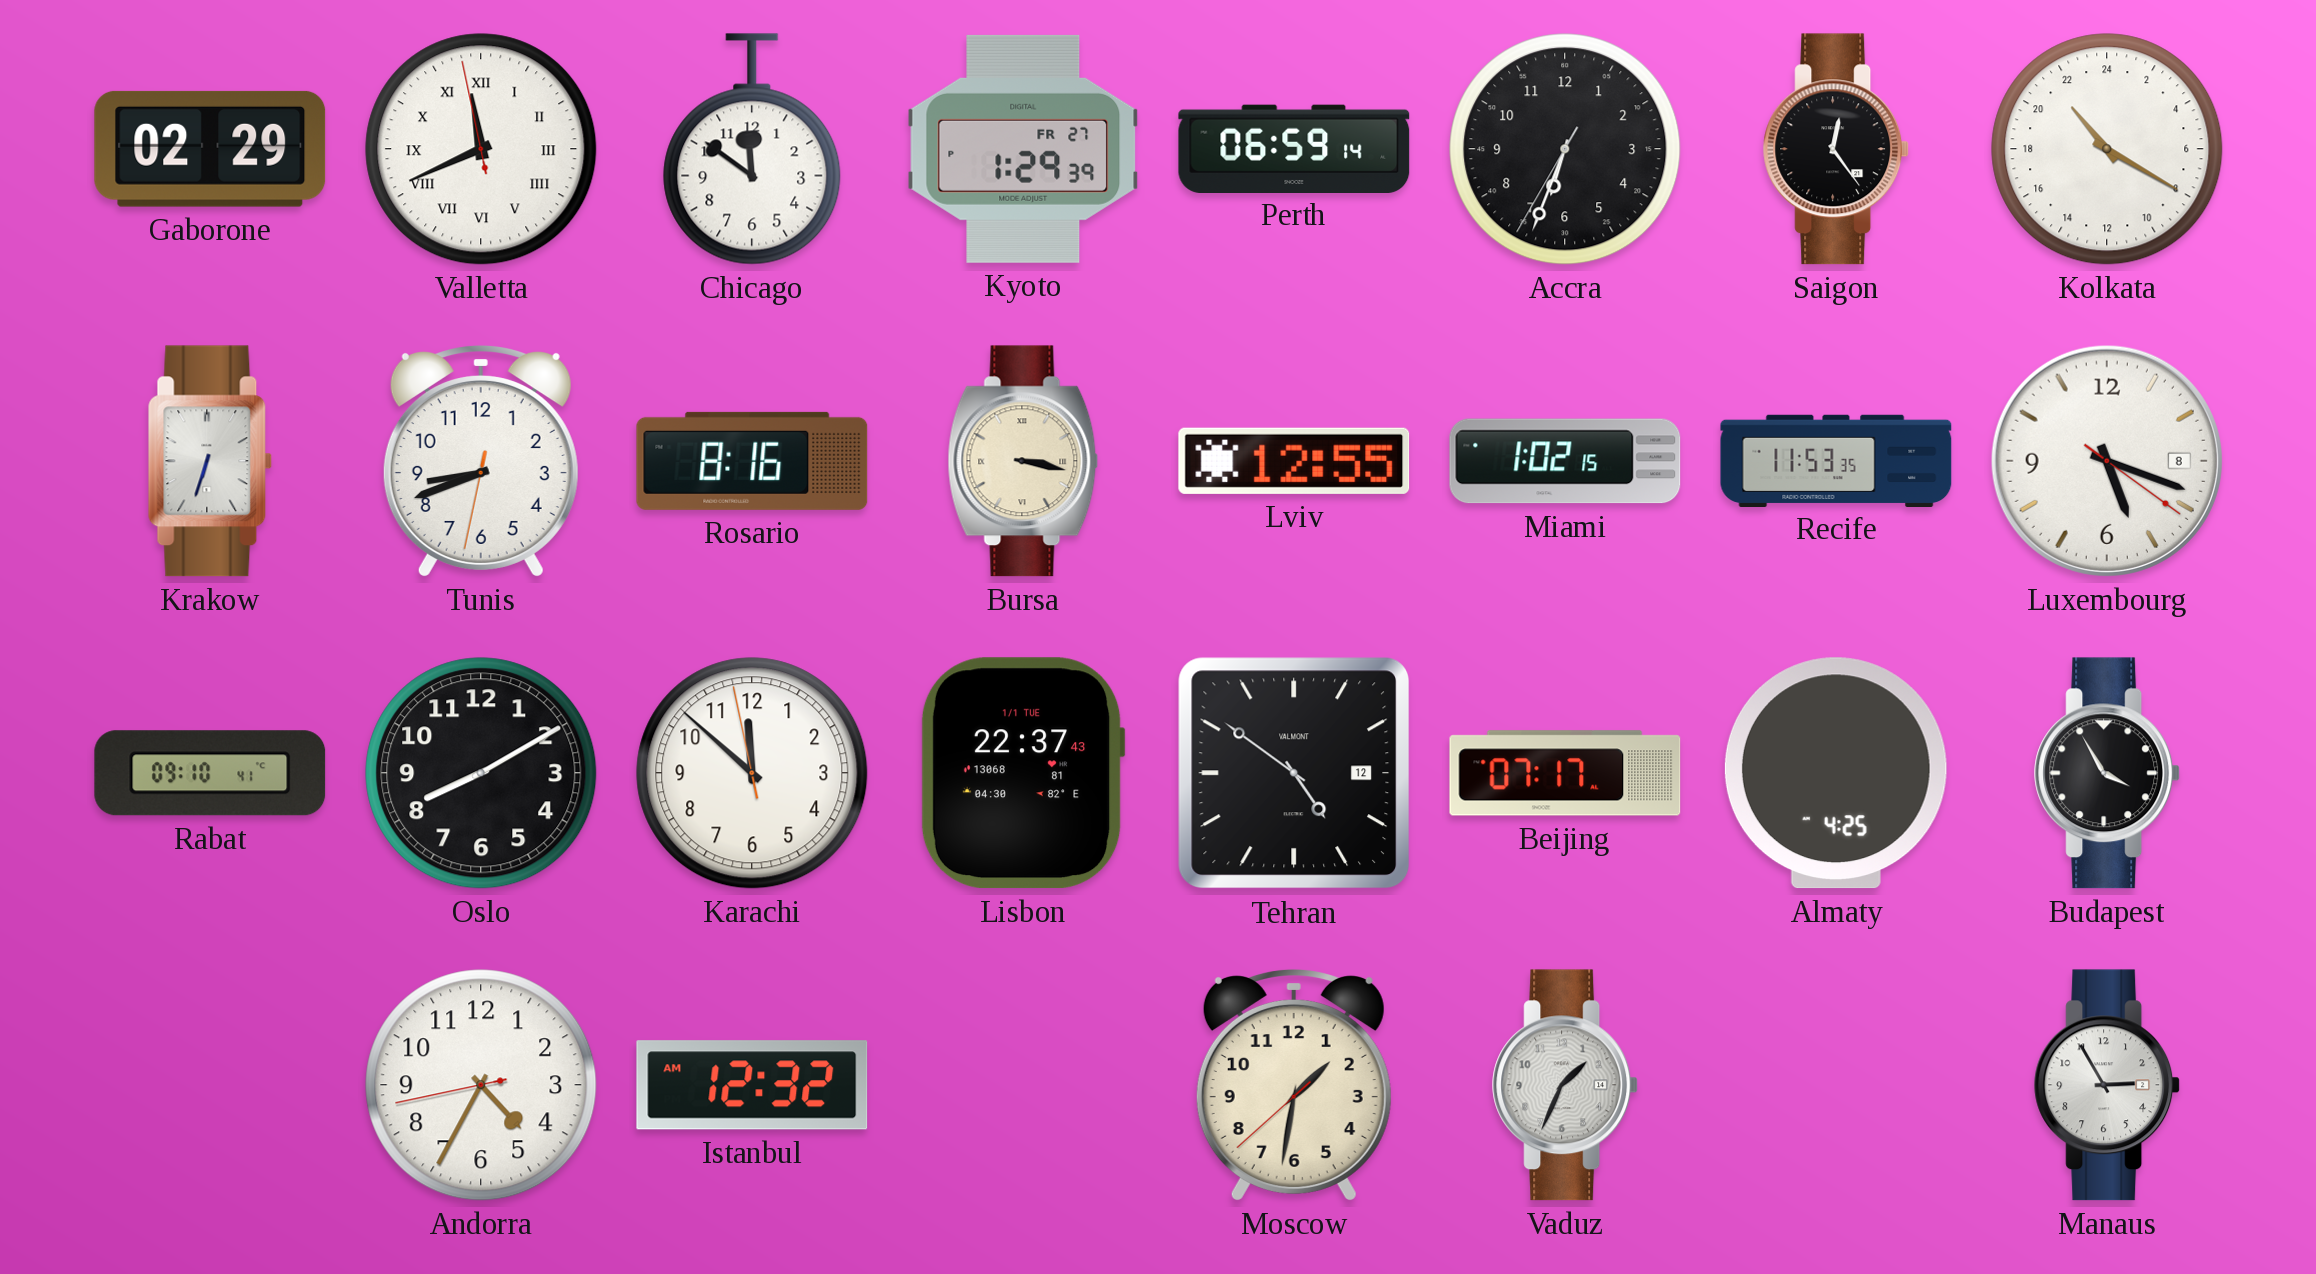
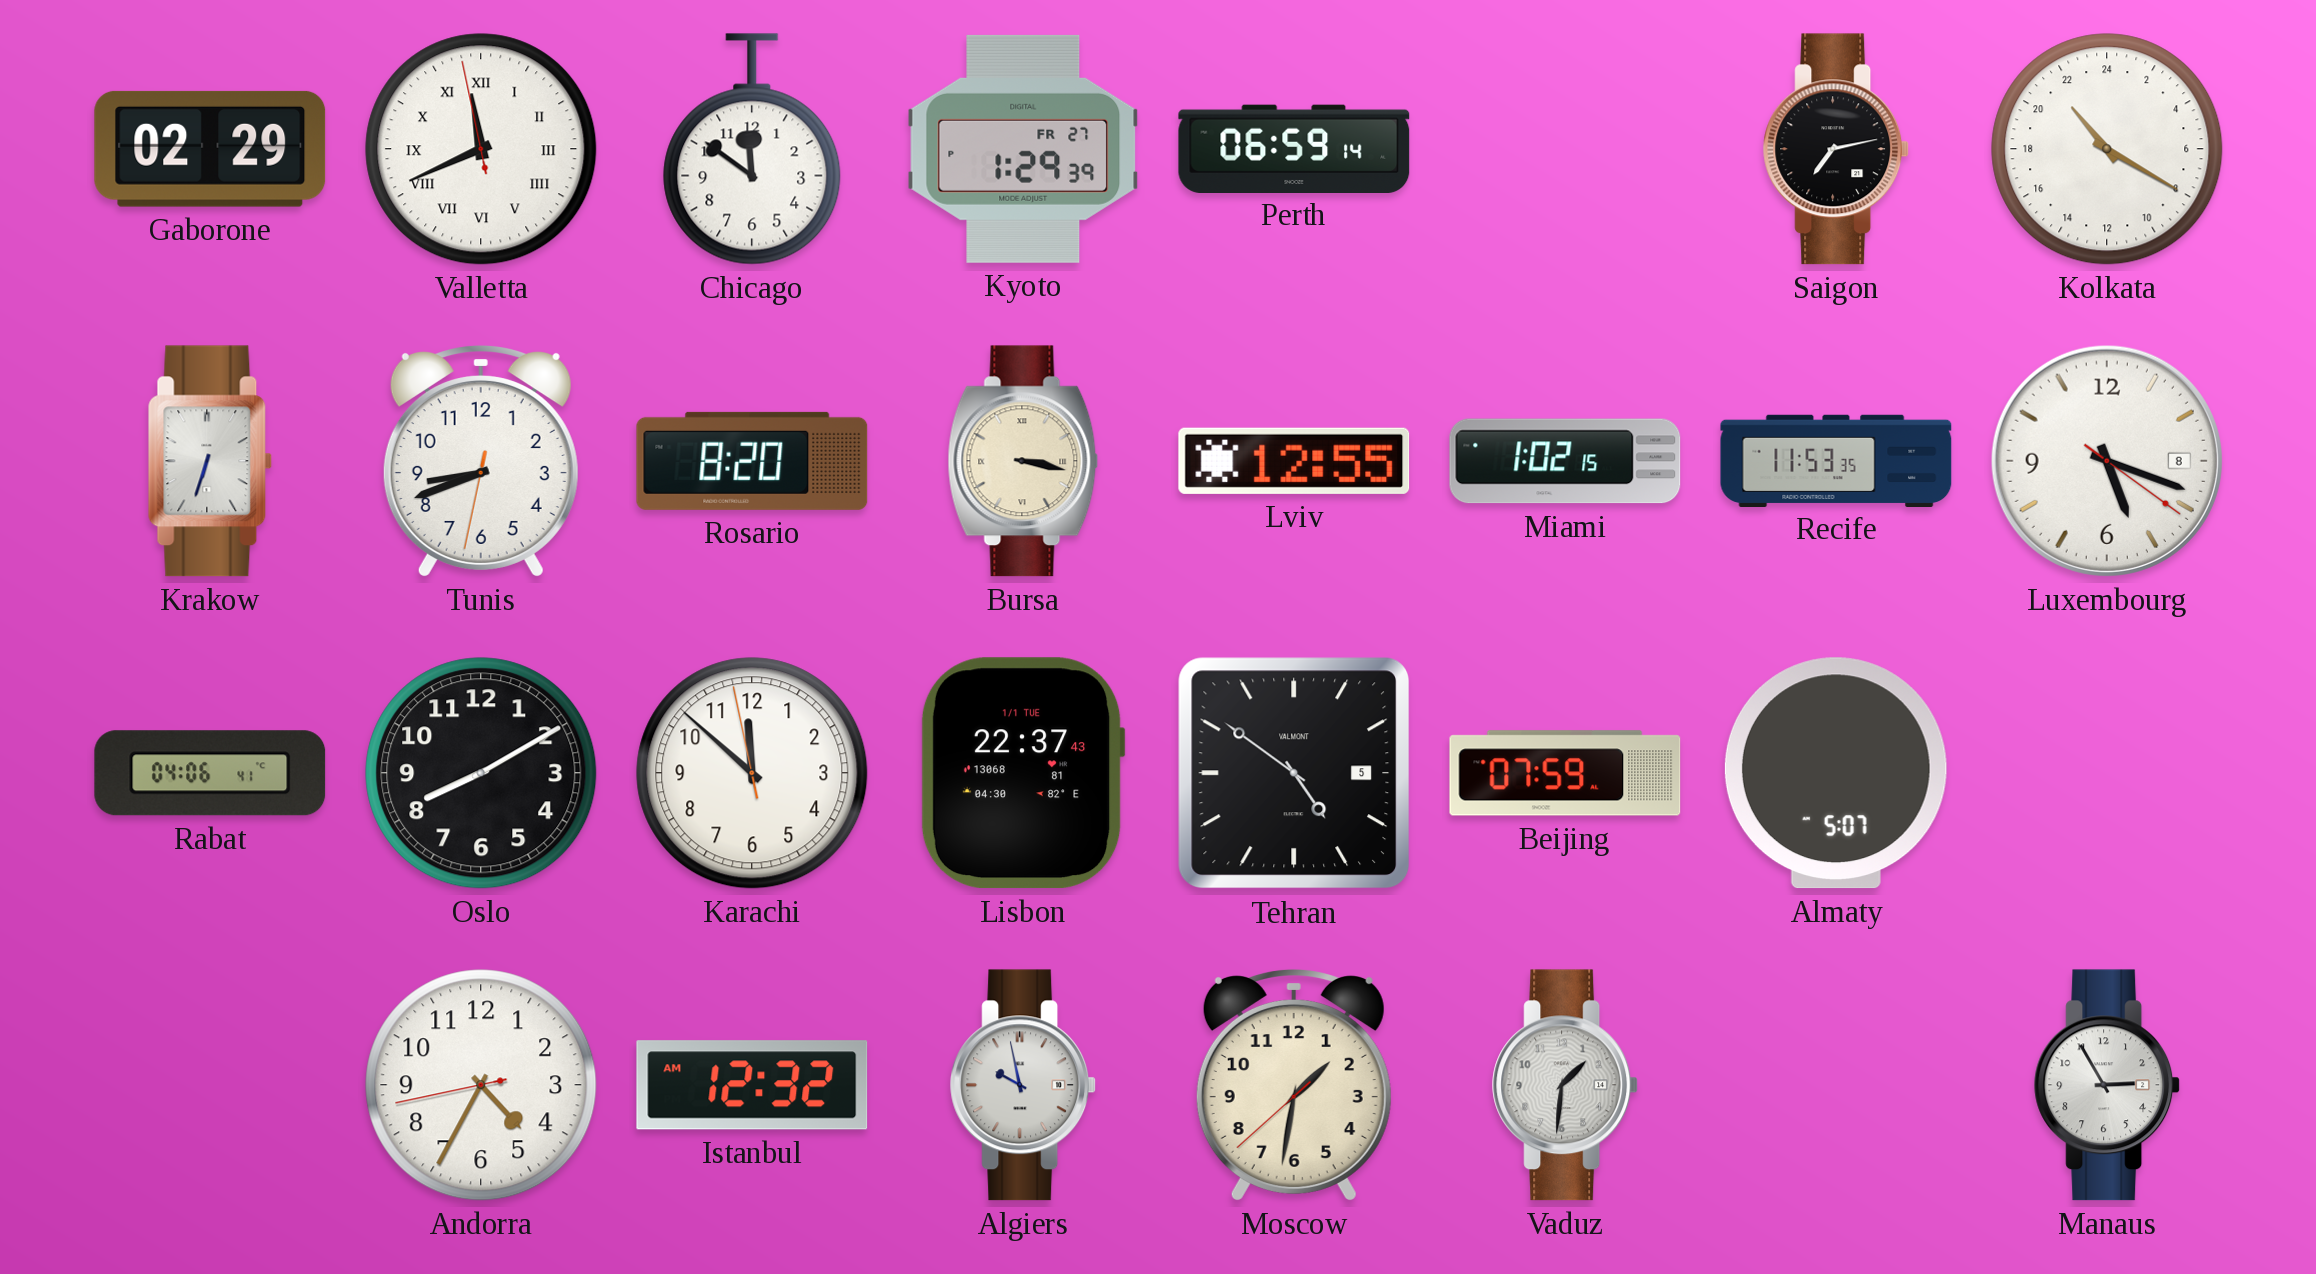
Accra: 6:33 -> none (1565, 149)
Saigon: 12:24 -> 7:13 (1837, 149)
Rosario: 8:16 -> 8:20 (752, 461)
Rabat: 09:10 -> 04:06 (210, 773)
Tehran date: 12 -> 5 (1294, 773)
Beijing: 07:17 -> 07:59 (1565, 773)
Almaty: 4:25 -> 5:07 (1836, 773)
Budapest: 3:55 -> none (2108, 773)
Algiers: none -> 9:58 (1024, 1085)
Vaduz: 1:34 -> 1:31 (1566, 1085)
